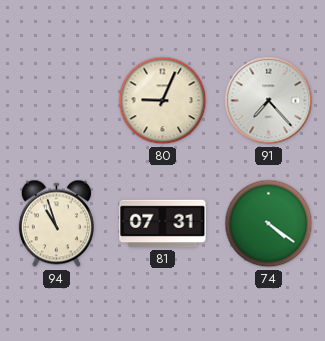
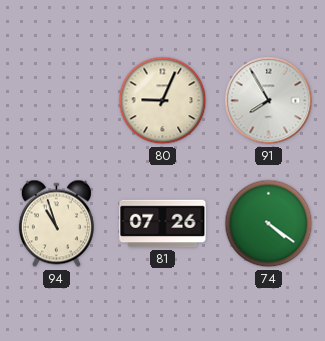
91: 7:23 -> 7:55 (269, 101)
81: 07:31 -> 07:26 (163, 224)
